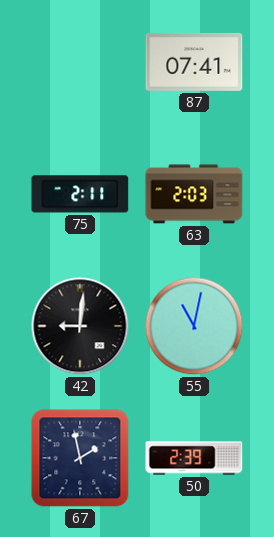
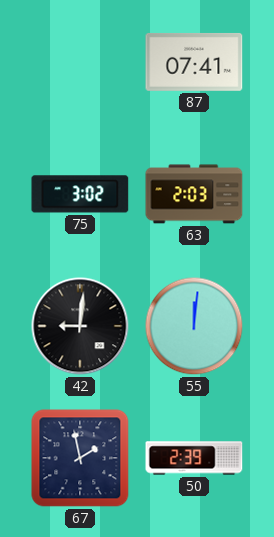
75: 2:11 -> 3:02 (80, 194)
55: 11:02 -> 12:01 (194, 326)
